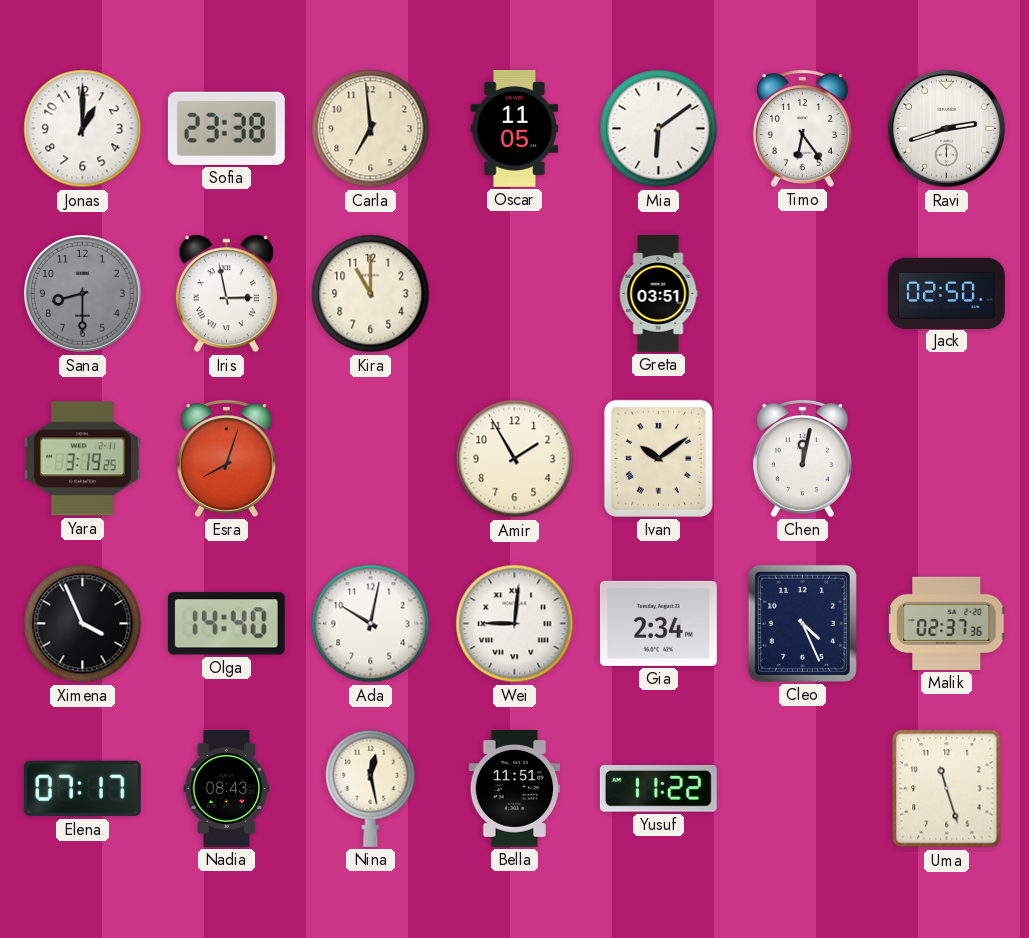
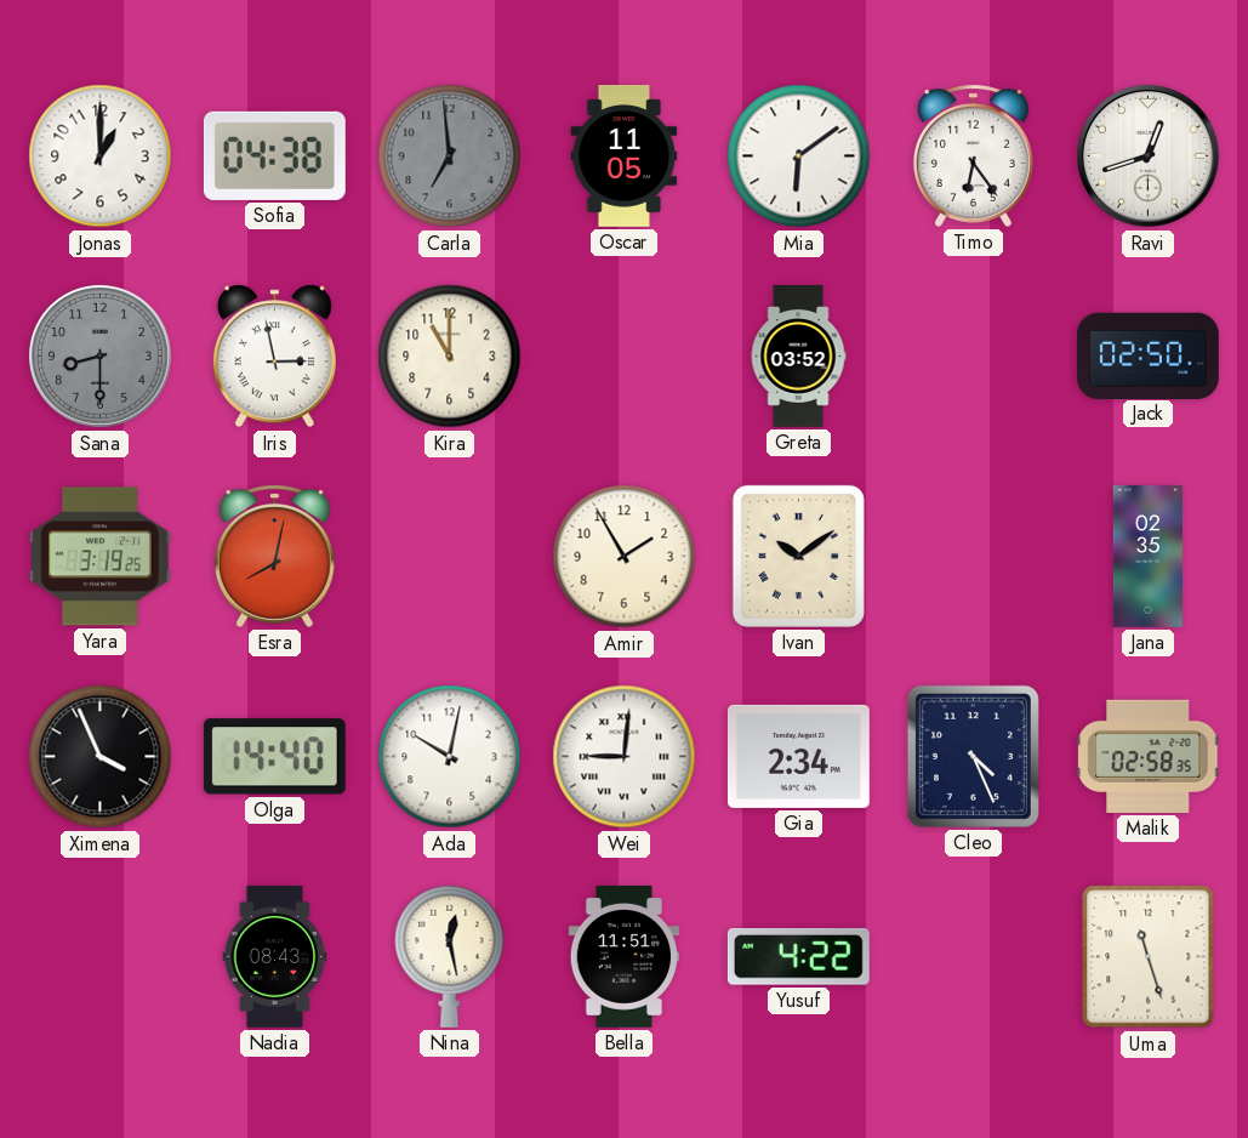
Sofia: 23:38 -> 04:38 (274, 155)
Carla dial: cream -> grey (450, 157)
Ravi: 2:42 -> 12:42 (1149, 157)
Greta: 03:51 -> 03:52 (798, 357)
Esra: 8:03 -> 8:02 (274, 556)
Chen: 12:02 -> none (802, 458)
Jana: none -> 02:35 (1147, 557)
Malik: 02:37 -> 02:58 (1149, 756)
Elena: 07:17 -> none (82, 789)
Yusuf: 11:22 -> 4:22 (798, 957)
